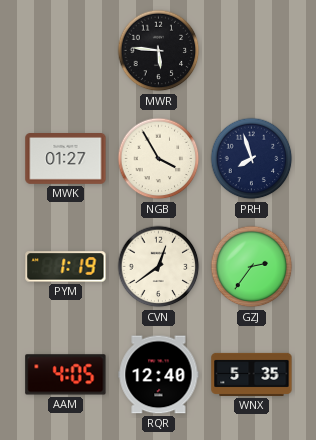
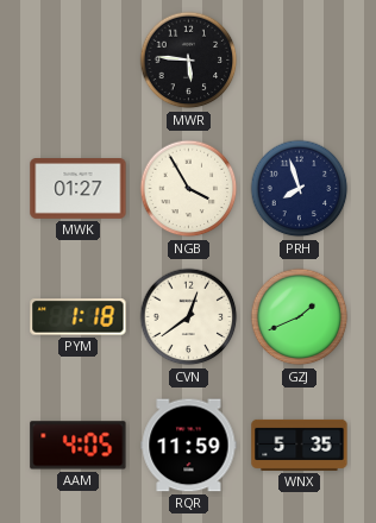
PYM: 1:19 -> 1:18 (79, 317)
GZJ: 2:36 -> 1:41 (300, 317)
RQR: 12:40 -> 11:59 (189, 446)
